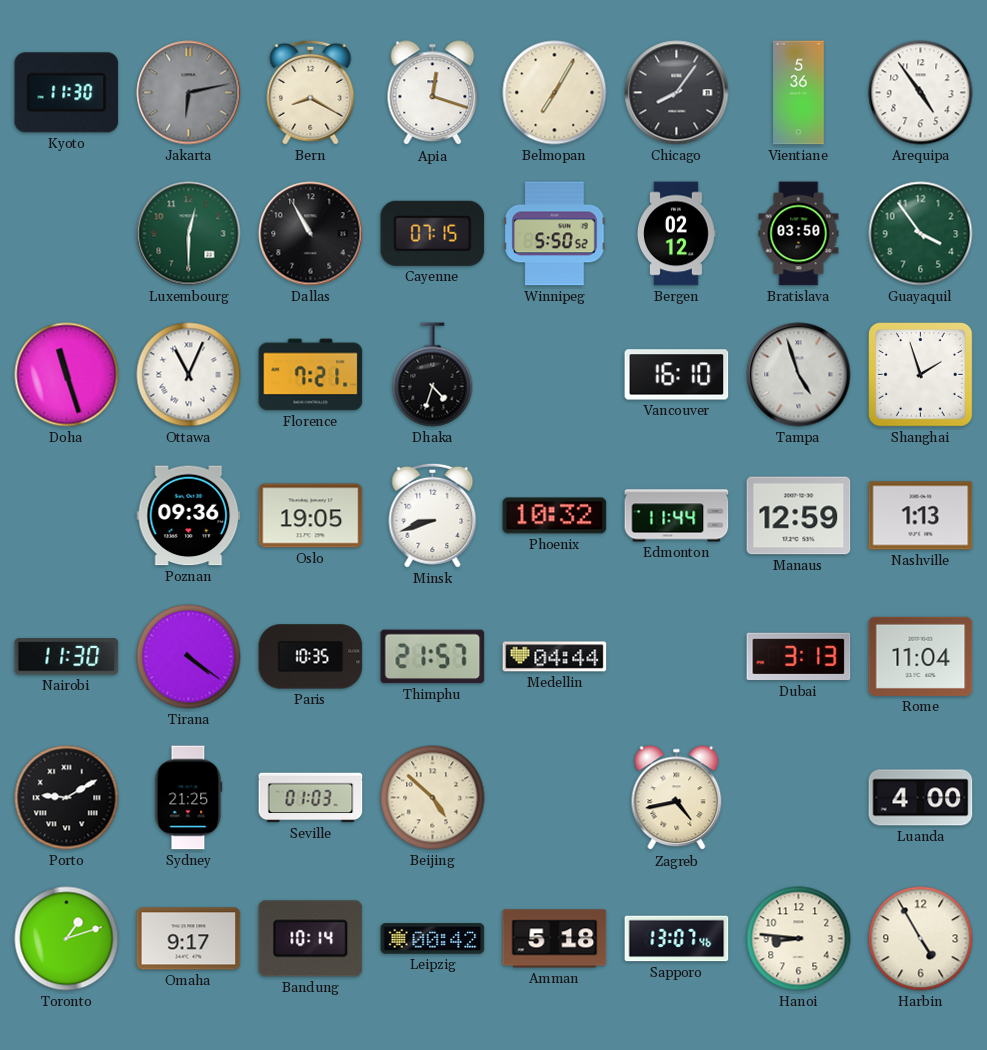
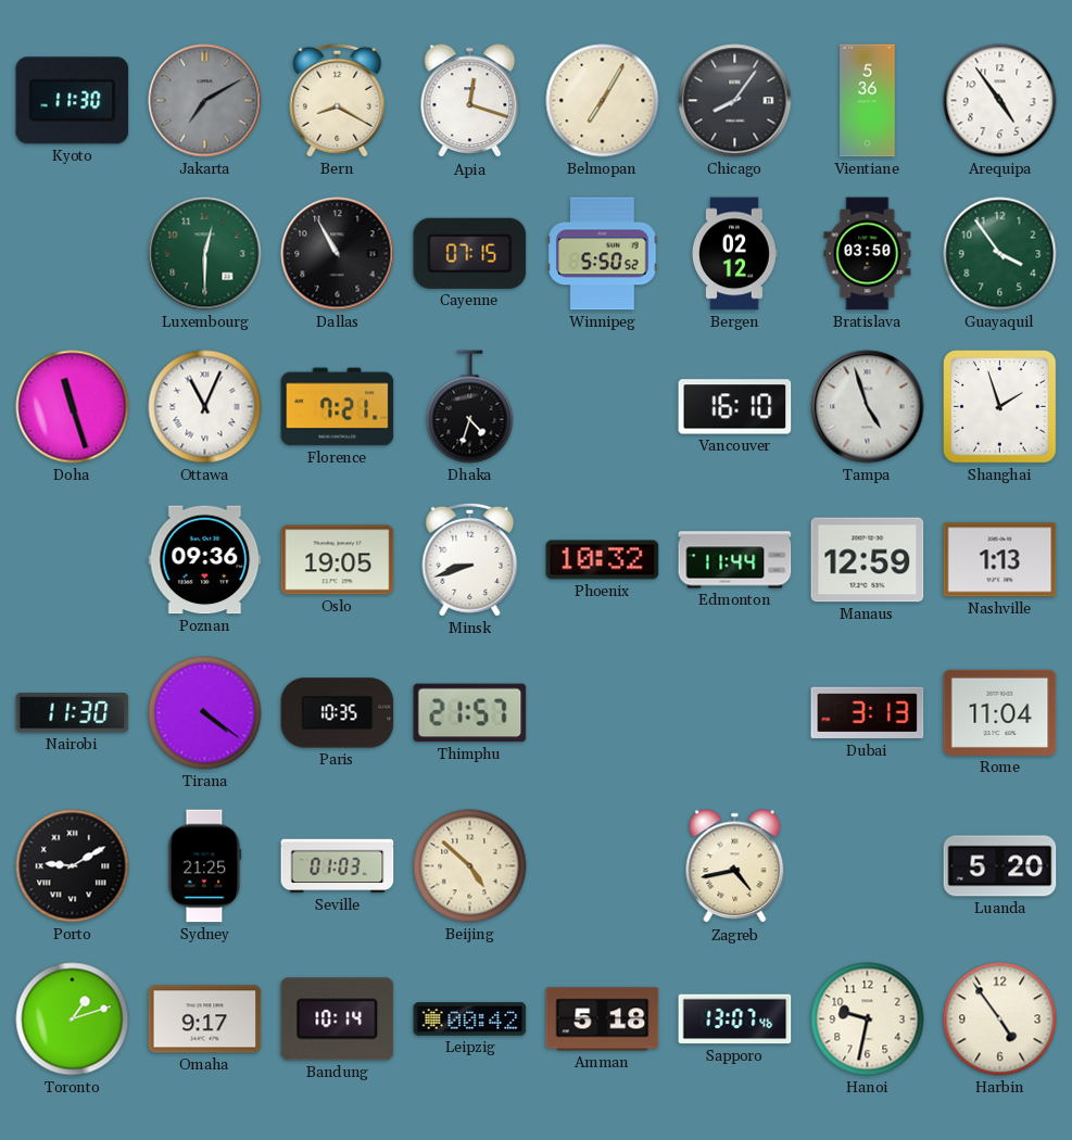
Jakarta: 6:13 -> 7:10 (205, 101)
Medellin: 04:44 -> none (555, 657)
Luanda: 4:00 -> 5:20 (1000, 866)
Hanoi: 8:46 -> 9:32 (868, 1019)
Harbin: 4:55 -> 4:54 (1000, 1019)
